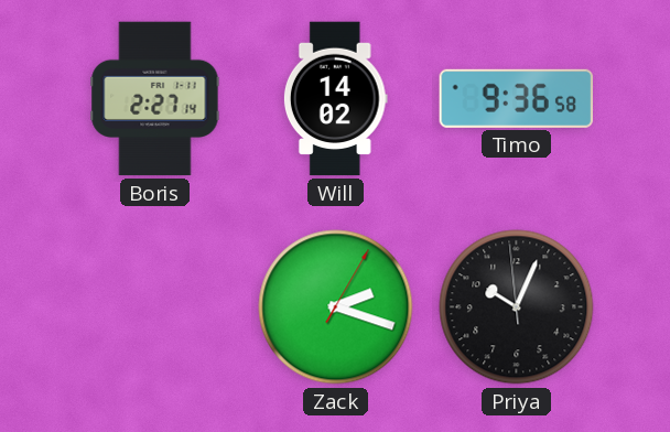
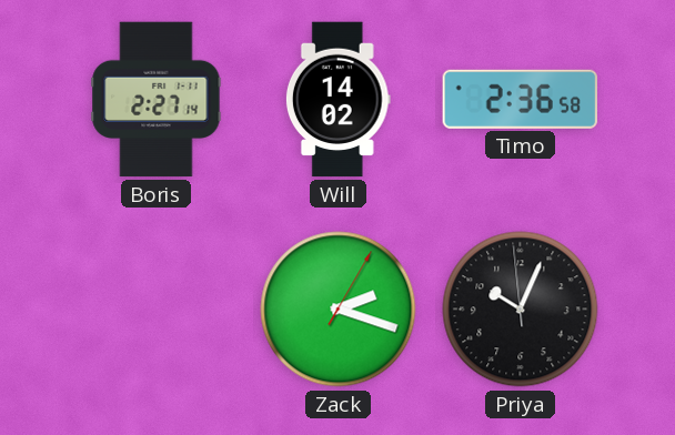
Timo: 9:36 -> 2:36 (520, 99)
